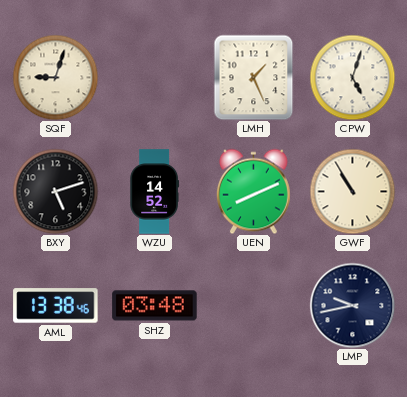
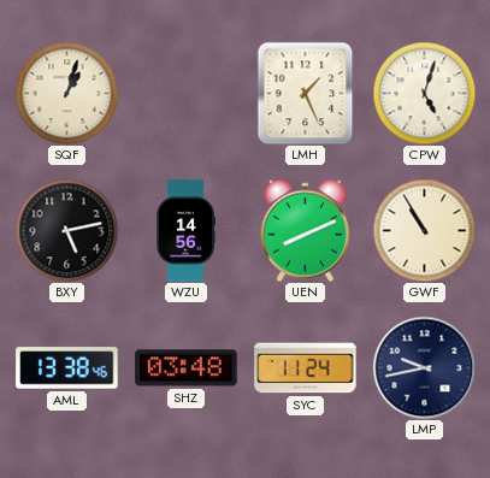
SQF: 9:03 -> 1:03 (66, 93)
BXY: 5:12 -> 5:13 (66, 230)
WZU: 14:52 -> 14:56 (185, 231)
SYC: none -> 11:24 (306, 368)
